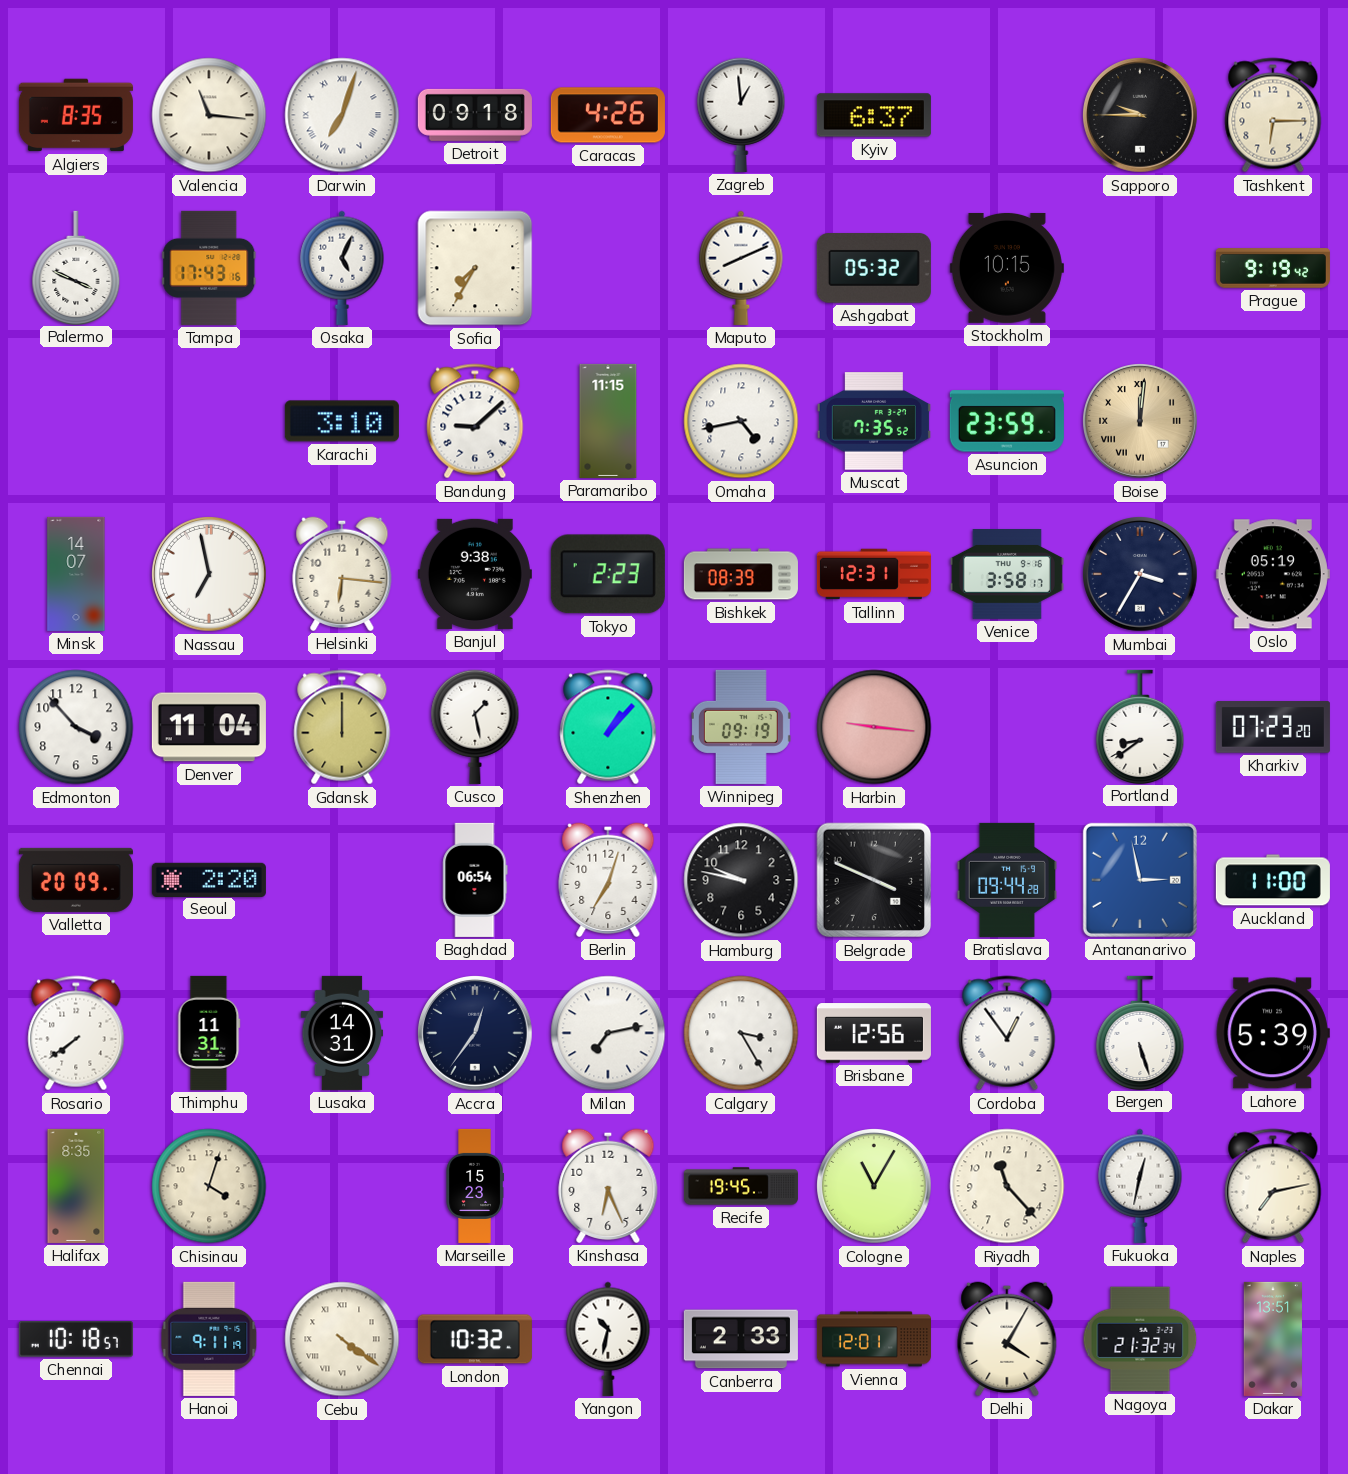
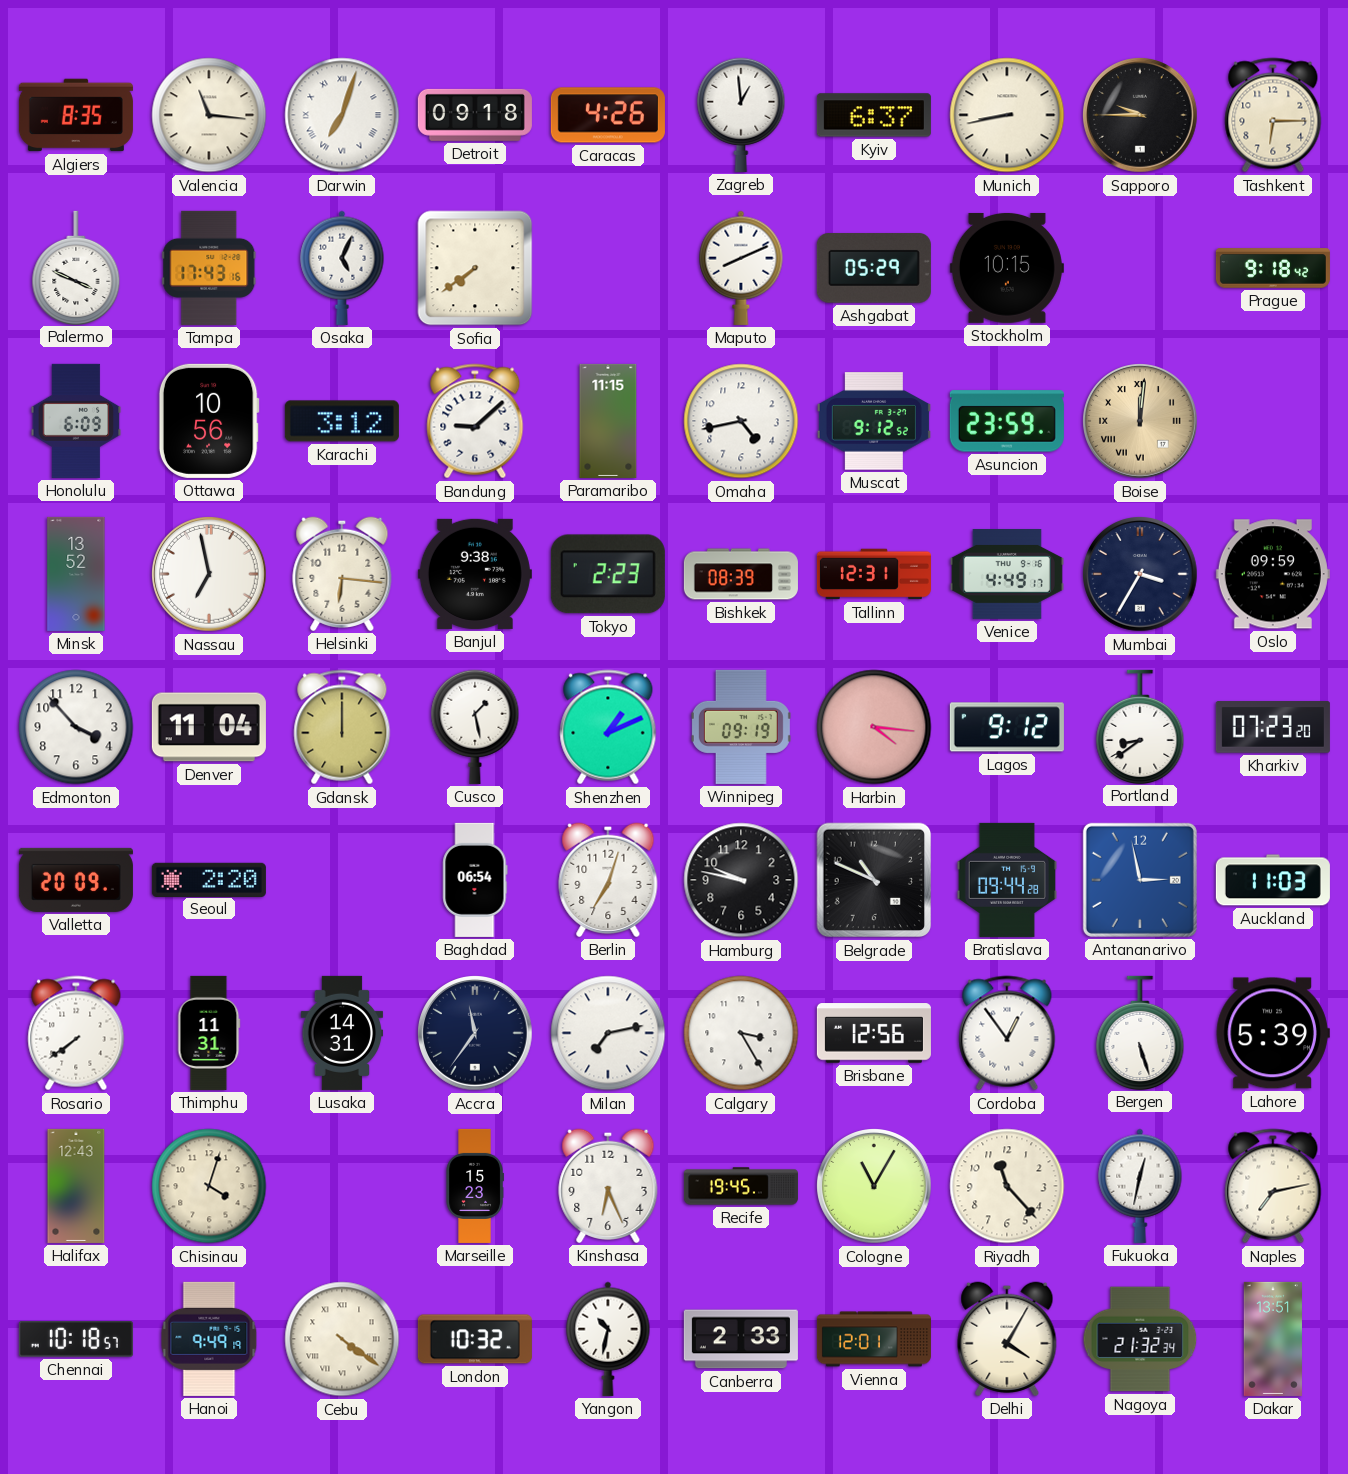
Munich: none -> 8:43 (1007, 115)
Sofia: 7:35 -> 7:39 (475, 268)
Ashgabat: 05:32 -> 05:29 (874, 268)
Prague: 9:19 -> 9:18 (1273, 268)
Honolulu: none -> 6:09 (76, 421)
Ottawa: none -> 10:56 (209, 421)
Karachi: 3:10 -> 3:12 (342, 421)
Muscat: 7:35 -> 9:12 (874, 421)
Minsk: 14:07 -> 13:52 (76, 574)
Venice: 3:58 -> 4:49 (1007, 575)
Oslo: 05:19 -> 09:59 (1273, 574)
Shenzhen: 1:07 -> 1:11 (608, 727)
Harbin: 9:16 -> 4:16 (874, 727)
Lagos: none -> 9:12 (1007, 727)
Belgrade: 3:49 -> 10:49 (874, 880)
Auckland: 11:00 -> 11:03 (1273, 880)
Accra: 12:36 -> 11:36 (476, 1034)
Halifax: 8:35 -> 12:43 (76, 1186)
Hanoi: 9:11 -> 9:49 (209, 1339)
